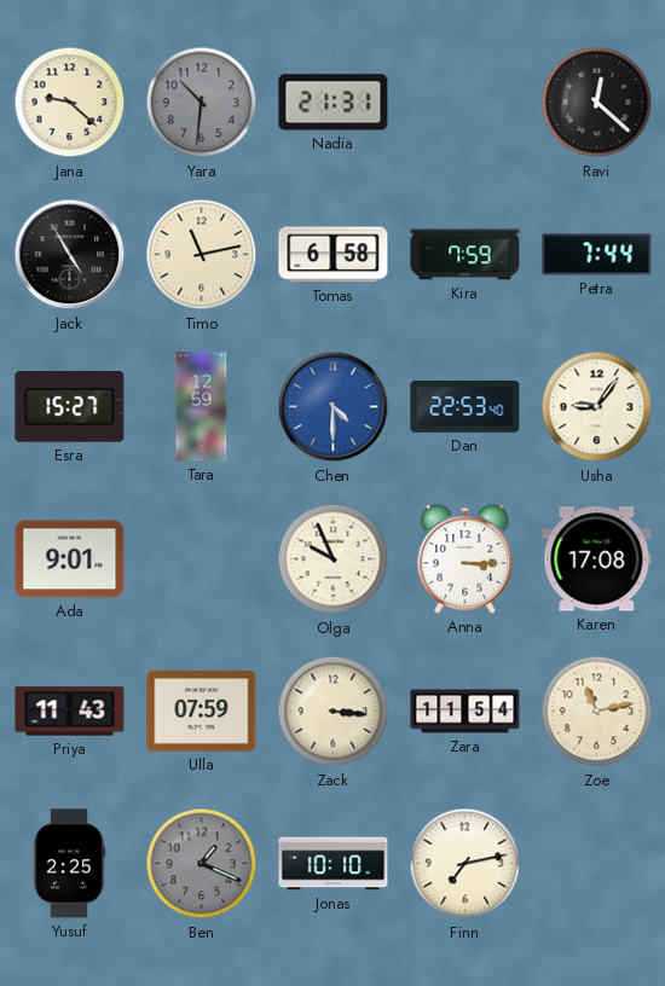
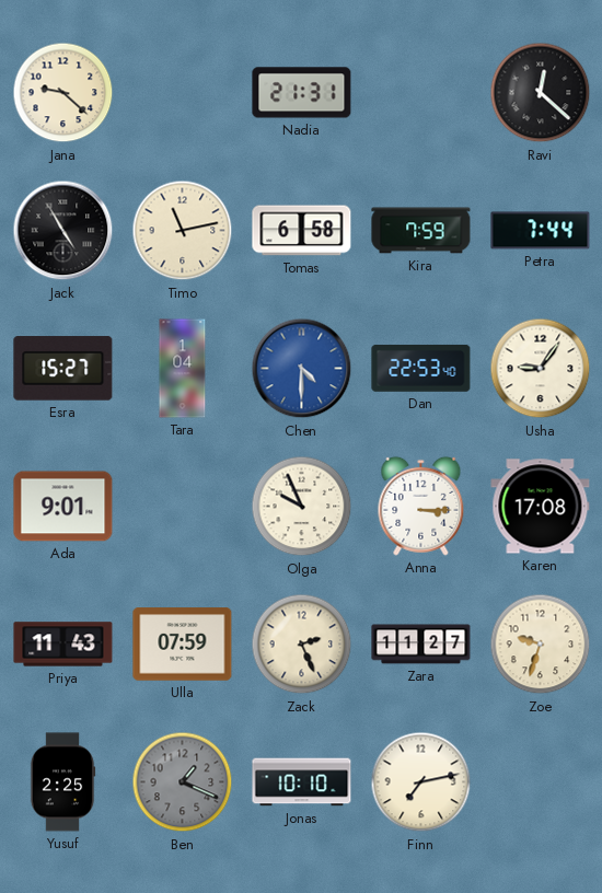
Yara: 10:31 -> none (202, 103)
Tara: 12:59 -> 1:04 (183, 369)
Zack: 3:16 -> 2:26 (302, 645)
Zara: 11:54 -> 11:27 (421, 645)
Zoe: 11:13 -> 9:33 (541, 645)
